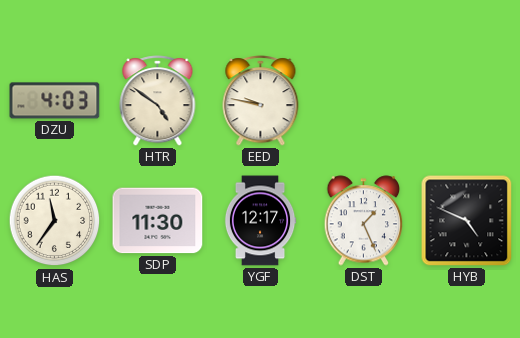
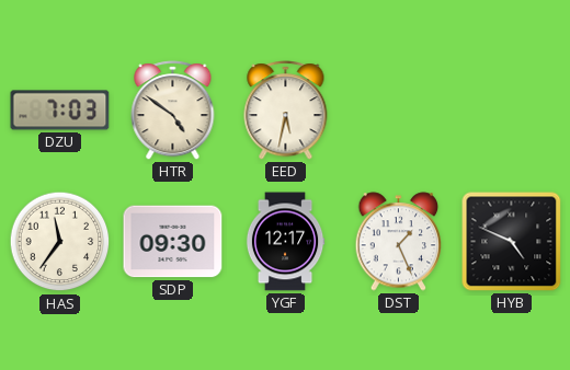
DZU: 4:03 -> 7:03 (60, 111)
EED: 9:47 -> 5:32 (286, 111)
SDP: 11:30 -> 09:30 (173, 242)
